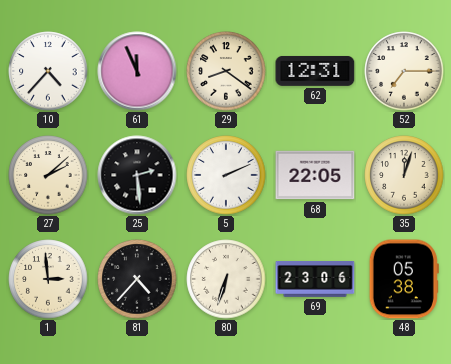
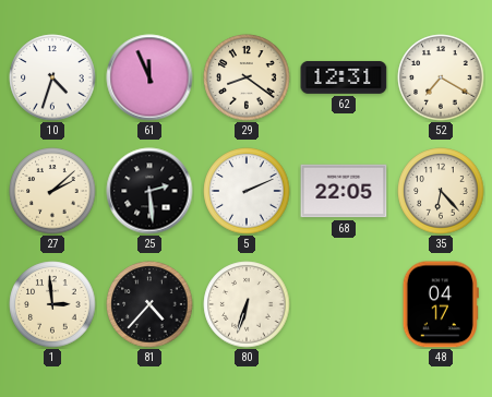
10: 4:37 -> 4:33 (52, 77)
52: 7:15 -> 7:20 (441, 77)
35: 12:03 -> 6:23 (441, 191)
69: 23:06 -> none (315, 280)
48: 05:38 -> 04:17 (441, 304)
